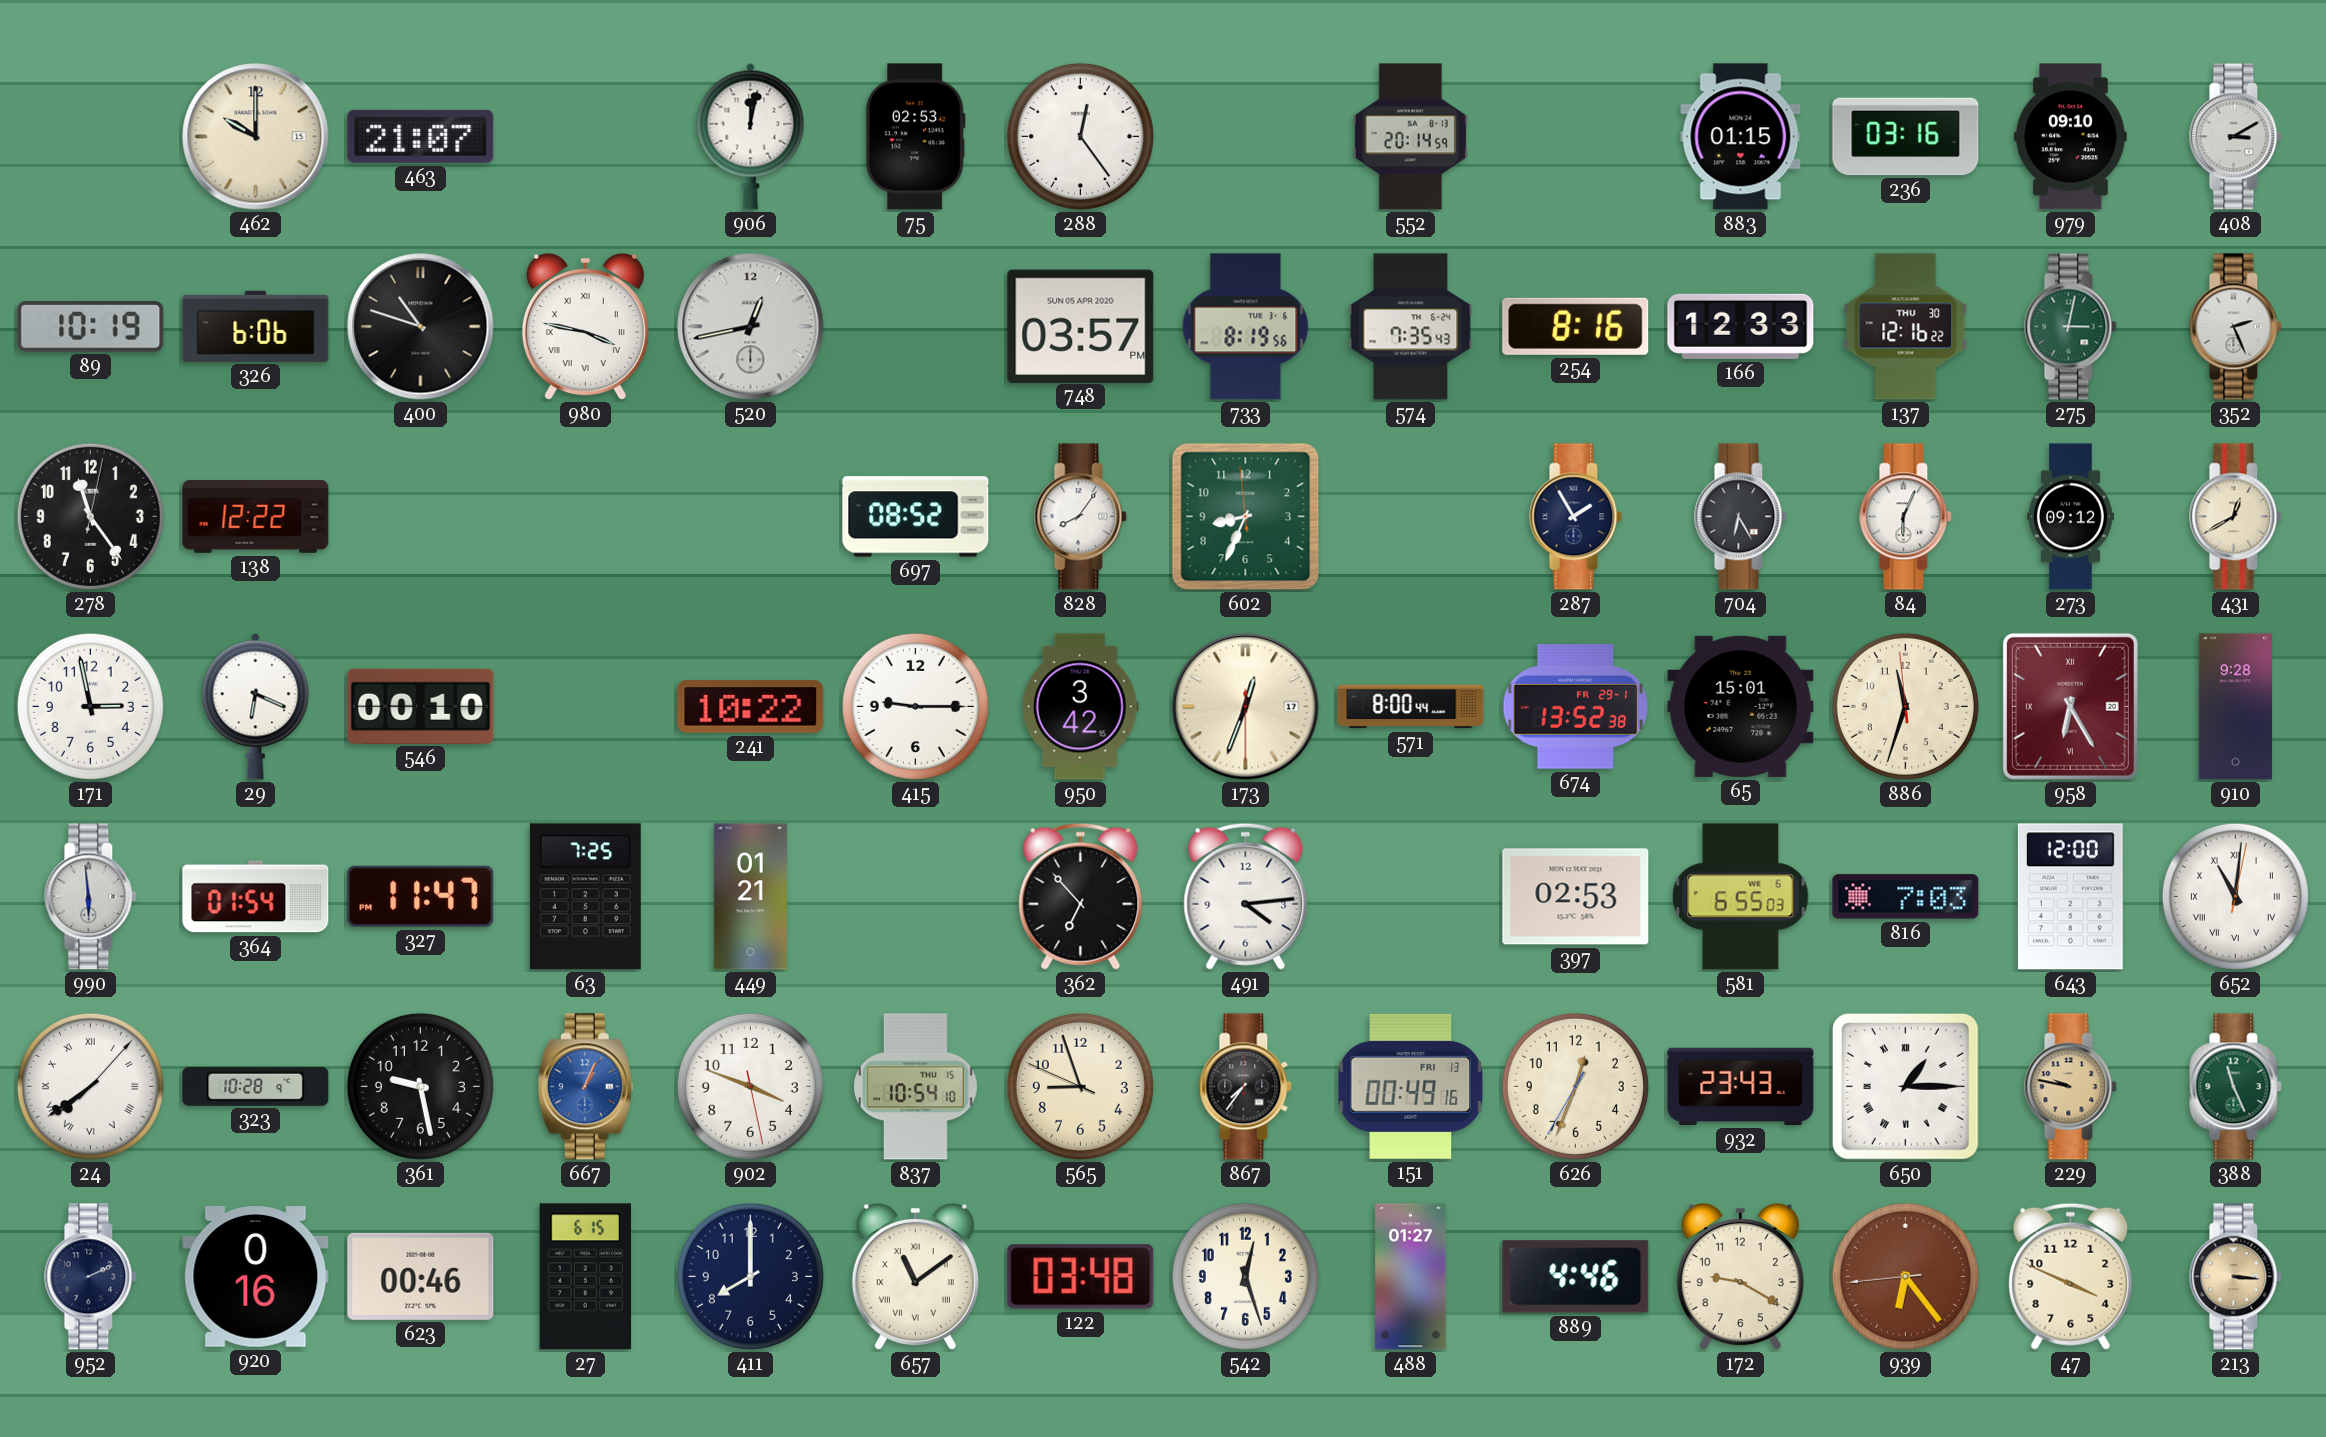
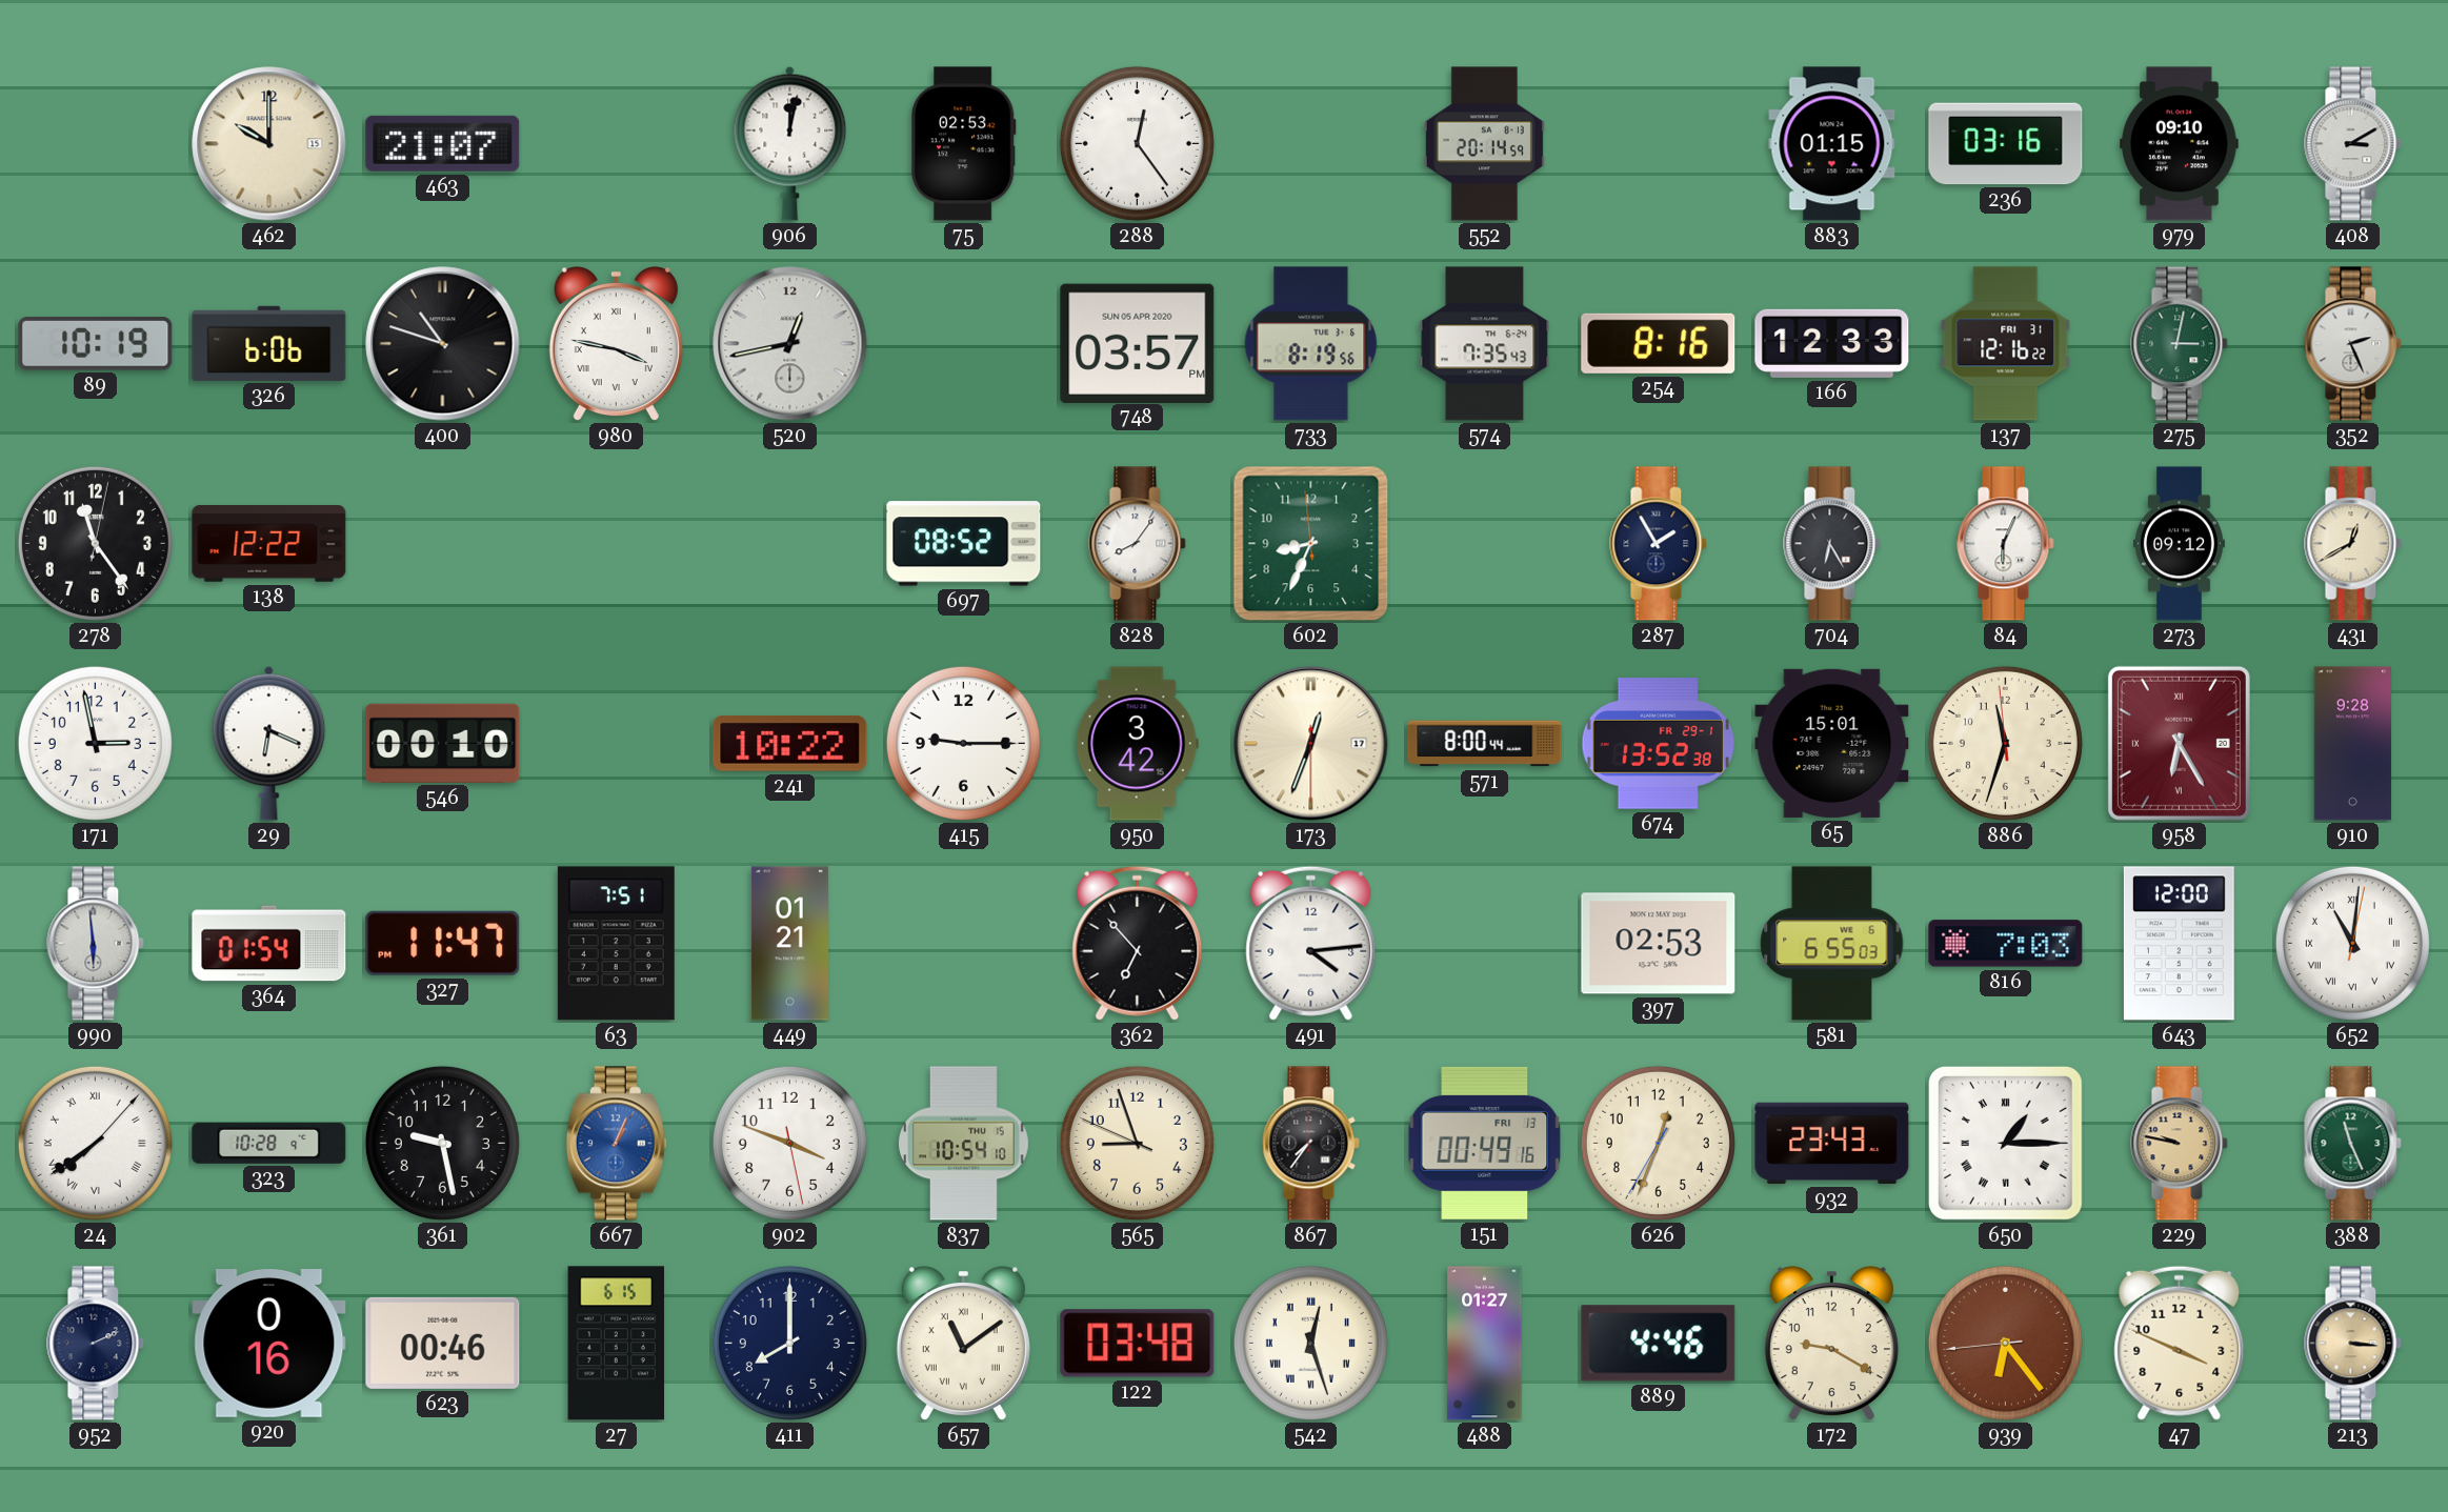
137 date: THU 30 -> FRI 31 (2006, 344)
63: 7:25 -> 7:51 (616, 944)
542 numerals: Arabic -> Roman (1310, 1343)
